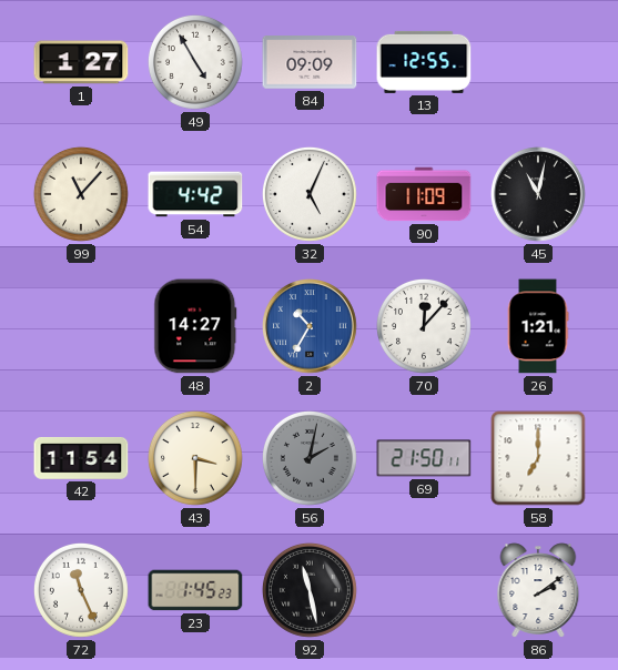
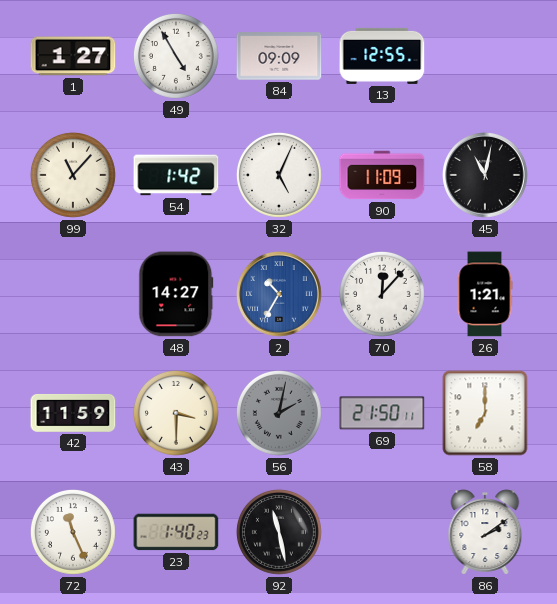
54: 4:42 -> 1:42 (176, 175)
42: 11:54 -> 11:59 (73, 413)
23: 1:45 -> 1:40 (176, 532)
